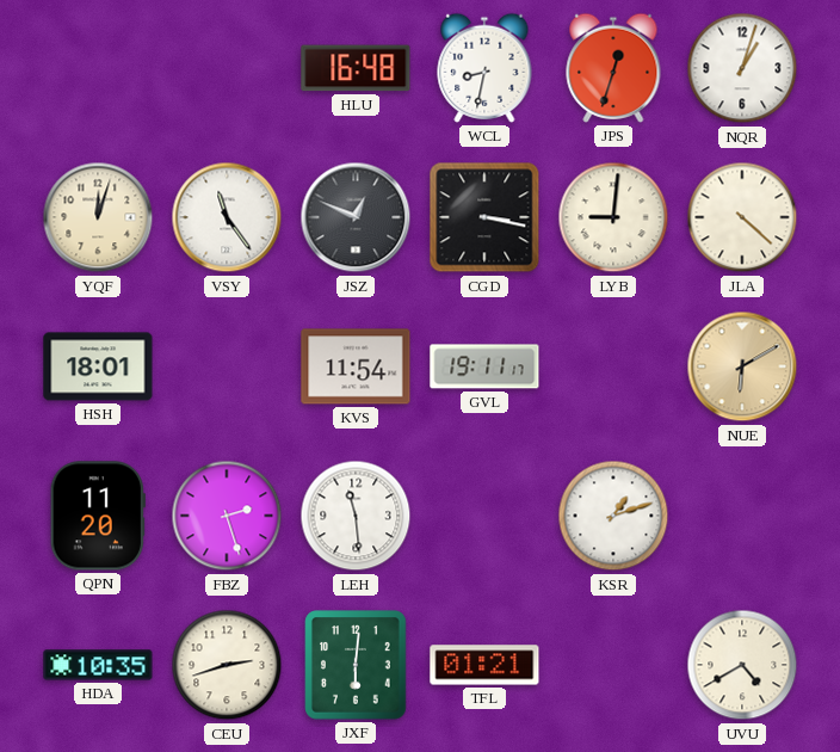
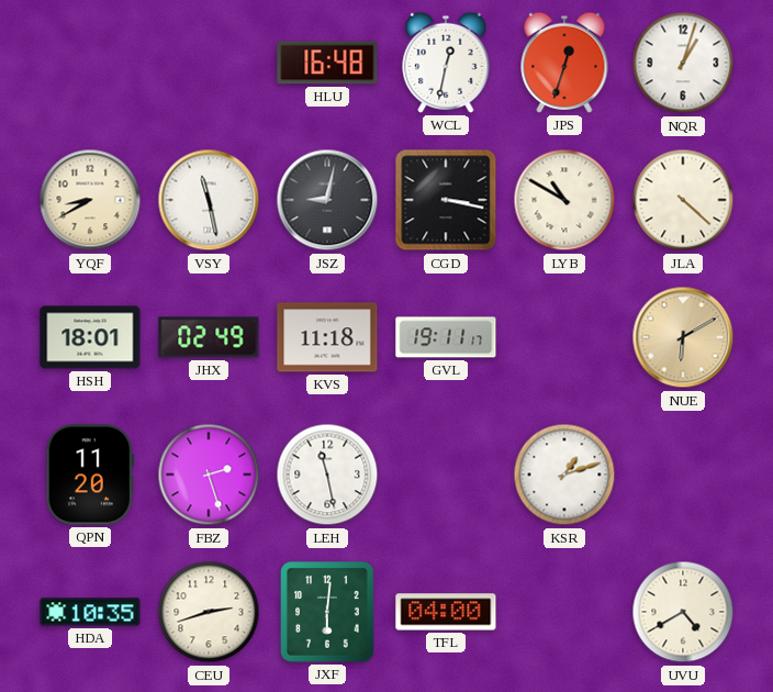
WCL: 8:32 -> 12:32 (446, 63)
YQF: 12:03 -> 8:40 (90, 200)
VSY: 11:24 -> 11:28 (209, 200)
JSZ: 12:49 -> 9:02 (327, 200)
LYB: 9:01 -> 10:50 (564, 200)
JHX: none -> 02:49 (209, 337)
KVS: 11:54 -> 11:18 (327, 337)
LEH: 11:29 -> 11:28 (327, 475)
TFL: 01:21 -> 04:00 (446, 612)
